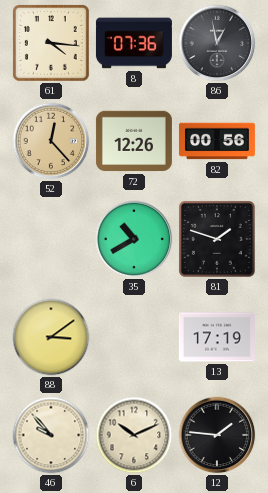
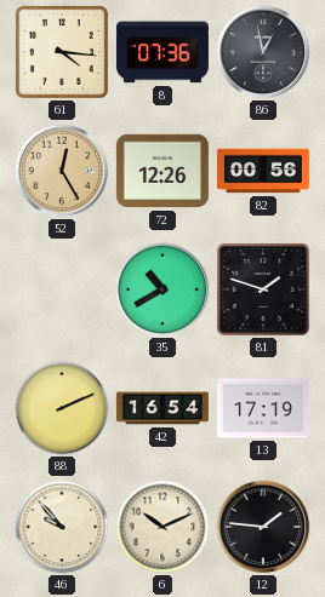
52: 12:23 -> 12:25 (62, 171)
88: 3:09 -> 2:11 (62, 408)
42: none -> 16:54 (162, 408)
